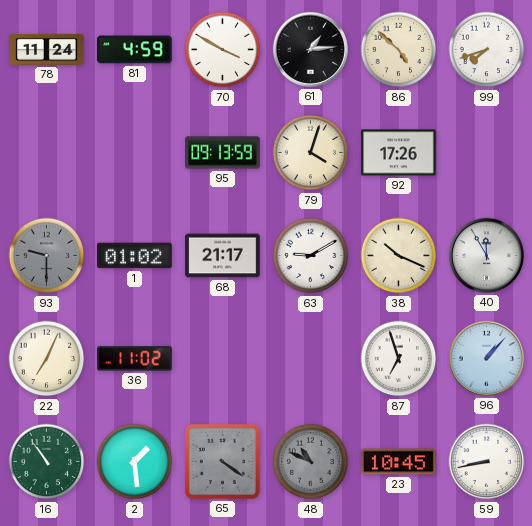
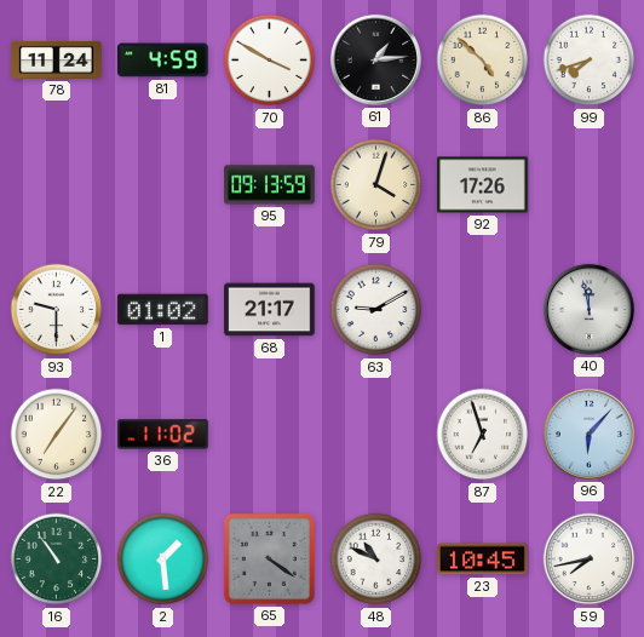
93 dial: grey -> white (57, 310)
38: 10:19 -> none (399, 256)
40: 11:55 -> 11:58 (588, 309)
22: 7:04 -> 7:06 (57, 435)
96: 1:07 -> 6:07 (588, 434)
48 dial: grey -> white (376, 559)
59: 8:43 -> 7:43 (590, 559)
